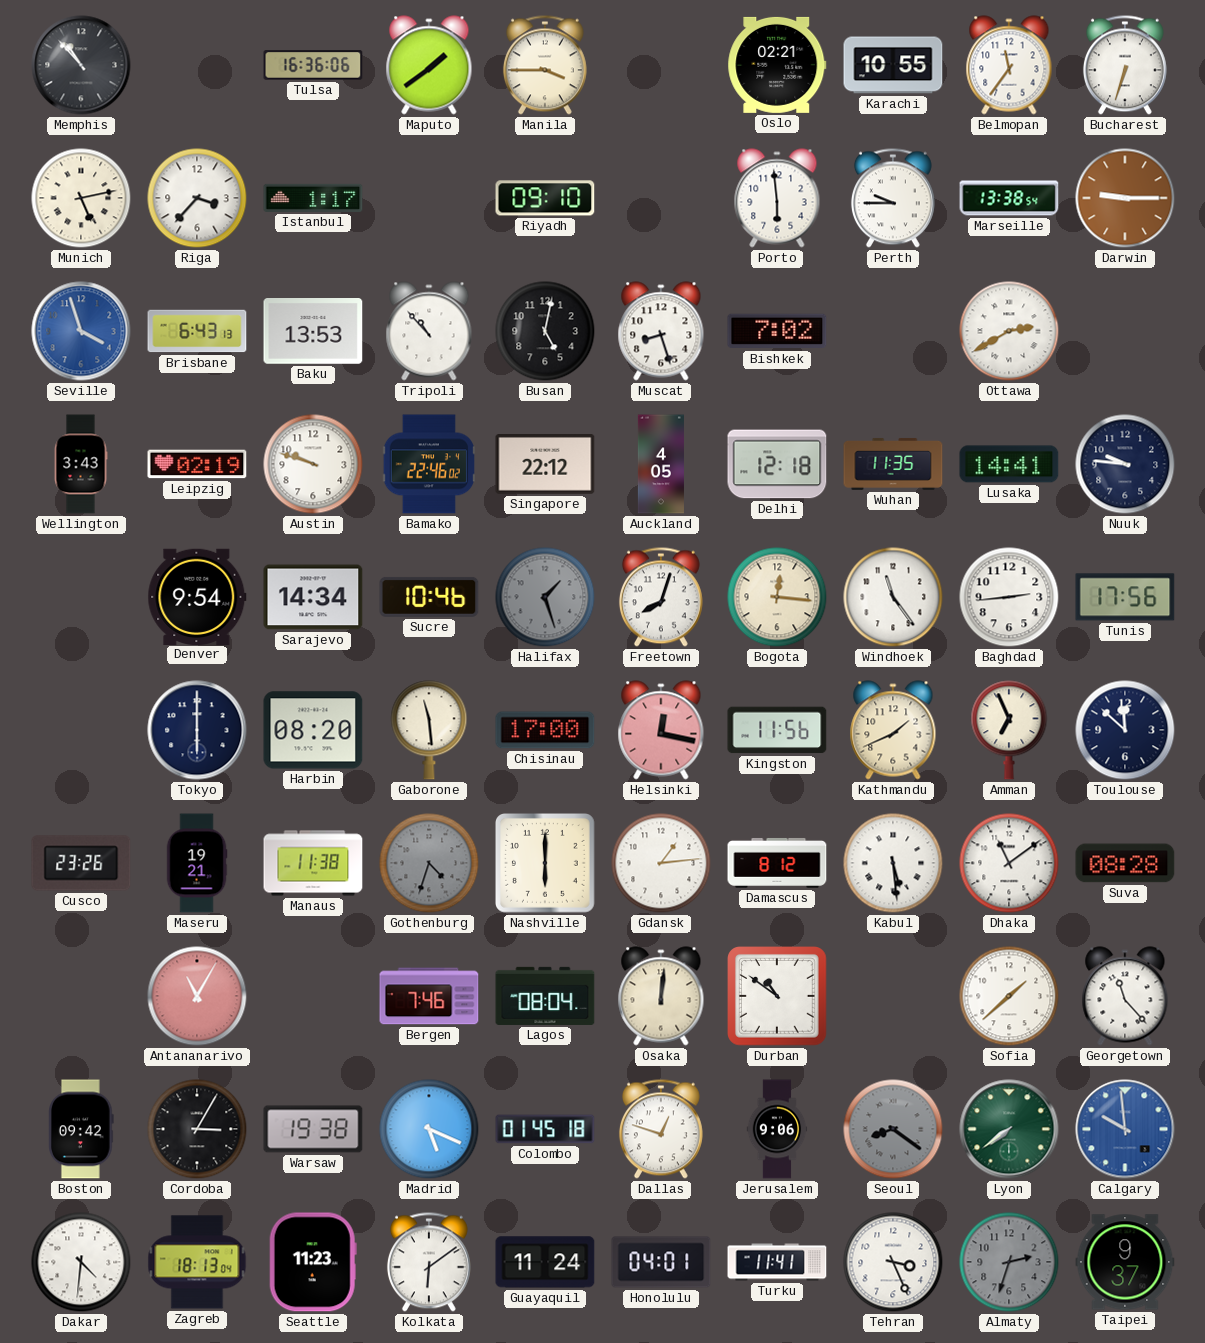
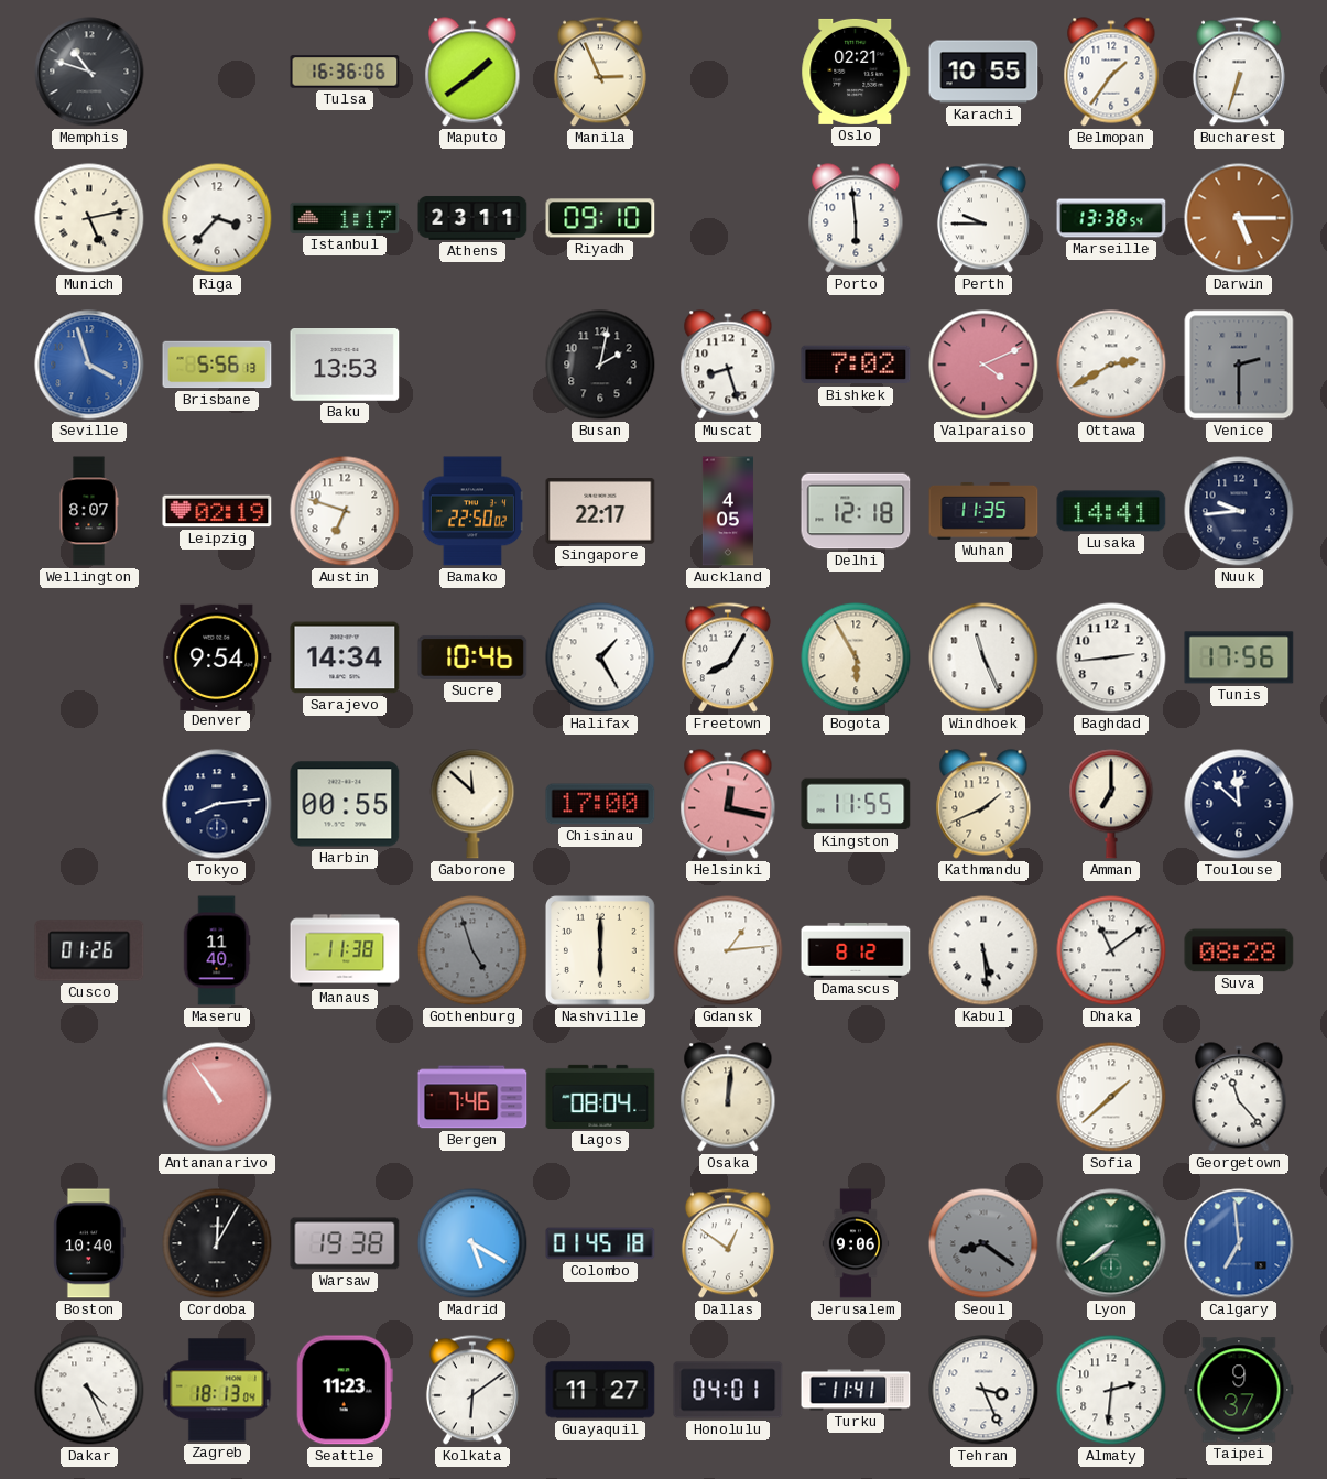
Memphis: 10:53 -> 10:48 (89, 72)
Manila: 3:45 -> 2:56 (600, 72)
Belmopan: 11:36 -> 1:36 (1111, 72)
Athens: none -> 23:11 (472, 218)
Darwin: 9:15 -> 5:15 (1239, 218)
Brisbane: 6:43 -> 5:56 (217, 365)
Tripoli: 10:53 -> none (429, 331)
Busan: 5:02 -> 2:02 (600, 365)
Valparaiso: none -> 4:11 (983, 365)
Venice: none -> 2:30 (1239, 365)
Wellington: 3:43 -> 8:07 (89, 511)
Austin: 9:48 -> 6:48 (345, 511)
Bamako: 22:46 -> 22:50 (471, 511)
Singapore: 22:12 -> 22:17 (600, 512)
Nuuk: 9:46 -> 9:44 (1239, 511)
Halifax: 1:27 -> 1:25 (600, 657)
Halifax dial: grey -> white (600, 657)
Freetown: 8:03 -> 8:05 (728, 657)
Bogota: 12:16 -> 5:55 (856, 657)
Windhoek: 11:24 -> 11:26 (983, 657)
Tokyo: 6:00 -> 8:14 (217, 804)
Harbin: 08:20 -> 00:55 (345, 804)
Gaborone: 11:29 -> 11:52 (472, 804)
Kingston: 11:56 -> 11:55 (856, 804)
Amman: 6:56 -> 7:00 (1111, 804)
Cusco: 23:26 -> 01:26 (89, 950)
Maseru: 19:21 -> 11:40 (217, 950)
Gothenburg: 4:33 -> 4:57 (472, 950)
Antananarivo: 11:05 -> 10:54 (217, 1097)
Durban: 10:51 -> none (778, 997)
Boston: 09:42 -> 10:40 (90, 1243)
Cordoba: 3:05 -> 12:05 (217, 1243)
Madrid: 5:19 -> 5:20 (472, 1243)
Dallas: 12:48 -> 12:51 (728, 1243)
Calgary: 9:59 -> 6:59 (1239, 1243)
Dakar: 4:31 -> 4:26 (89, 1390)
Guayaquil: 11:24 -> 11:27 (600, 1390)
Almaty: 2:33 -> 2:31 (1111, 1390)
Almaty dial: grey -> white (1111, 1390)
